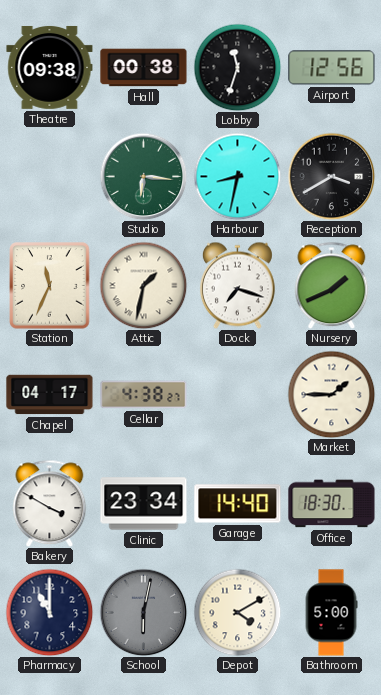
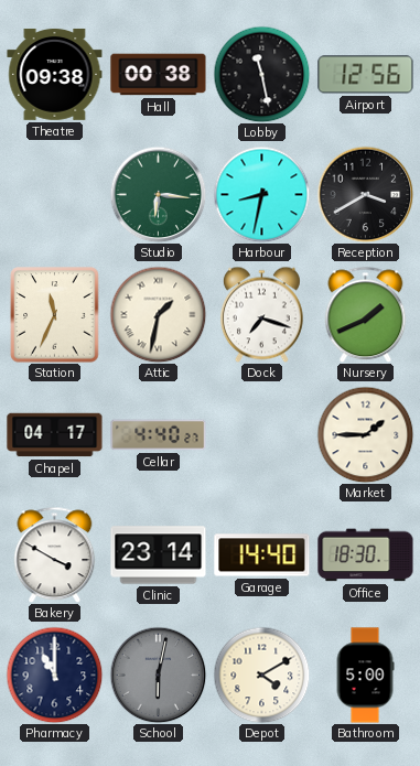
Lobby: 11:33 -> 11:28 (261, 74)
Cellar: 4:38 -> 4:40 (159, 435)
Clinic: 23:34 -> 23:14 (159, 555)
